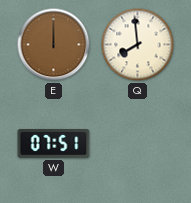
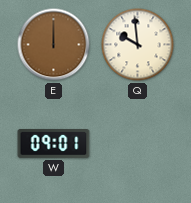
Q: 7:59 -> 9:59 (138, 45)
W: 07:51 -> 09:01 (54, 144)
